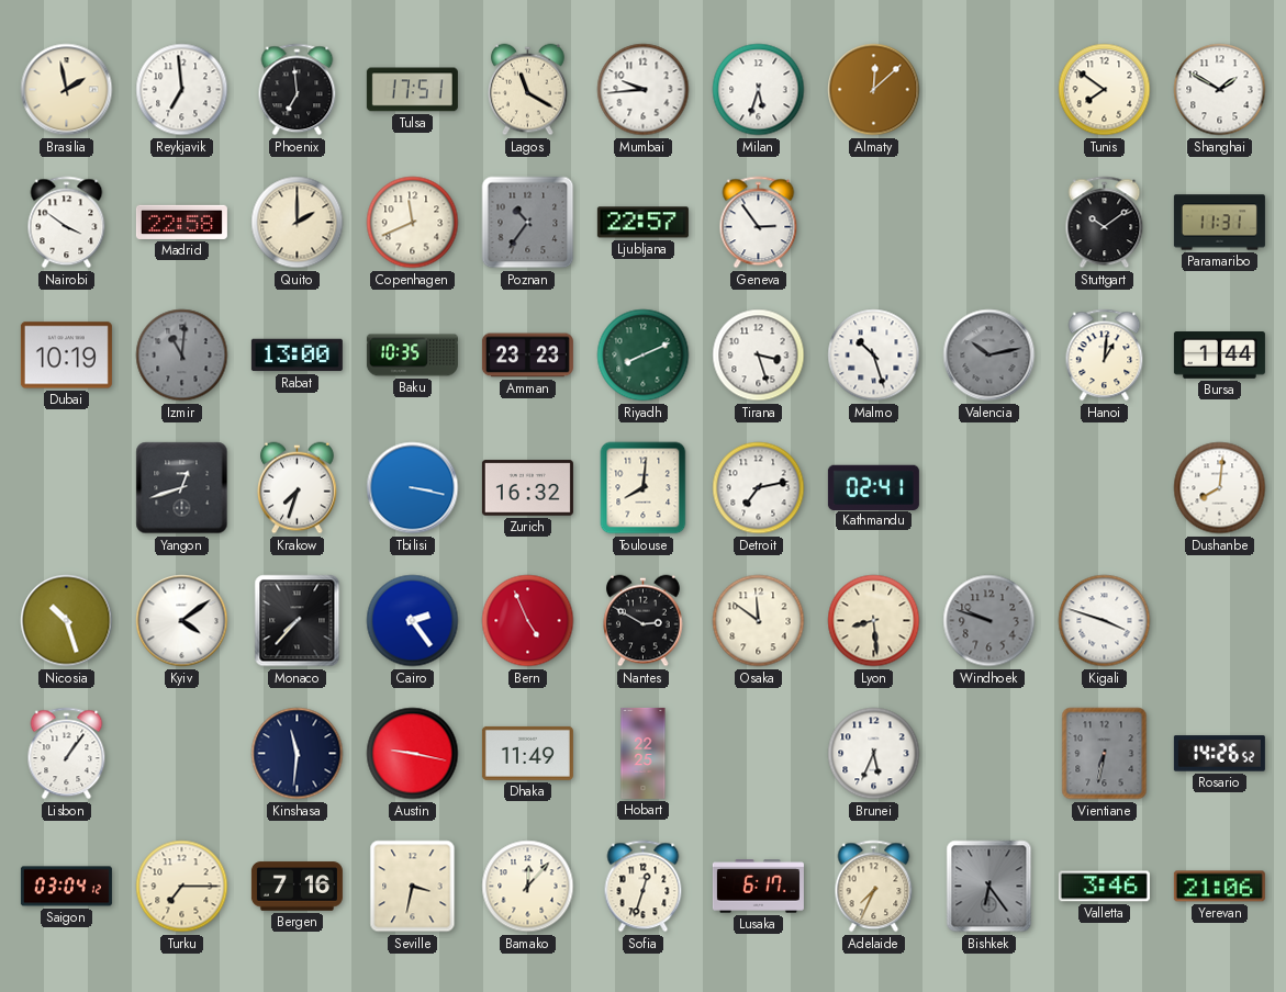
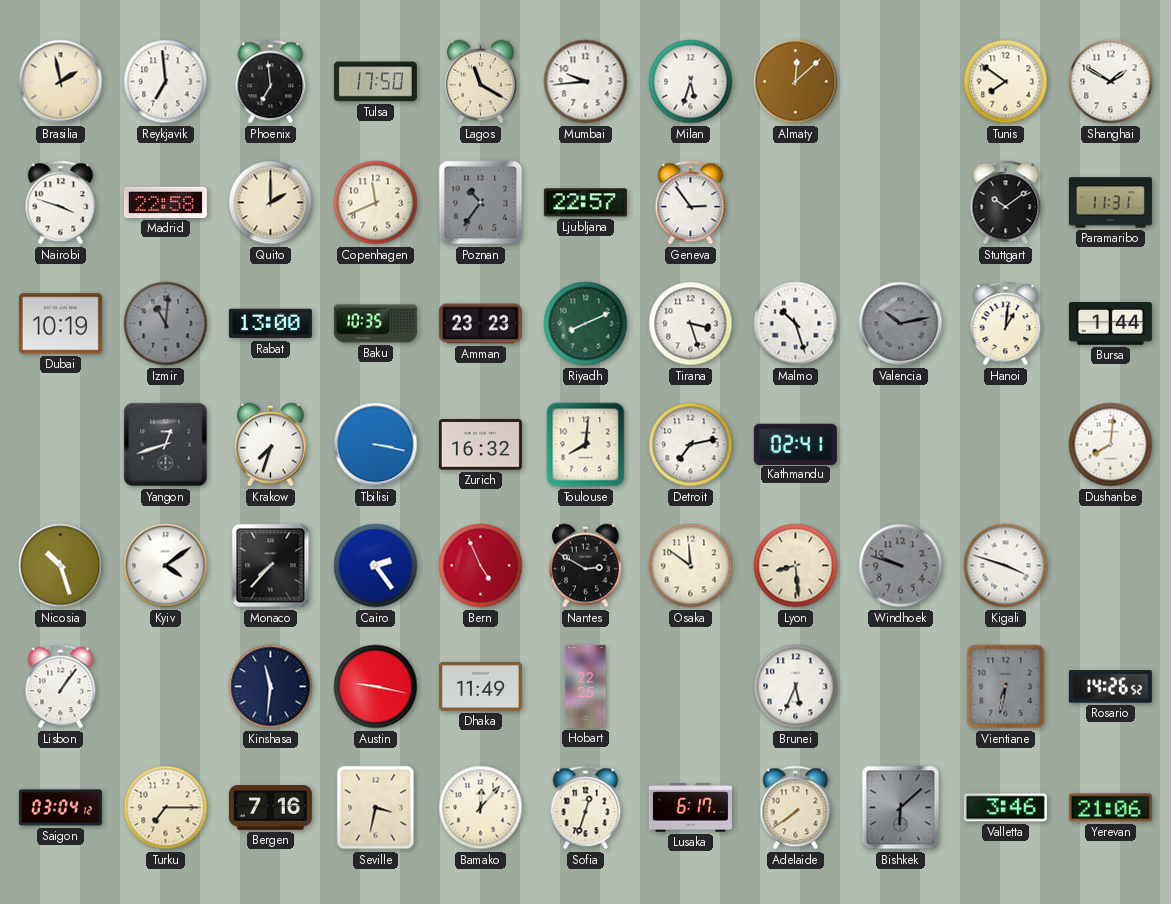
Tulsa: 17:51 -> 17:50 (375, 82)
Nairobi: 3:51 -> 3:48 (61, 203)
Adelaide: 7:34 -> 7:39 (796, 808)
Bishkek: 6:24 -> 6:08 (901, 808)
